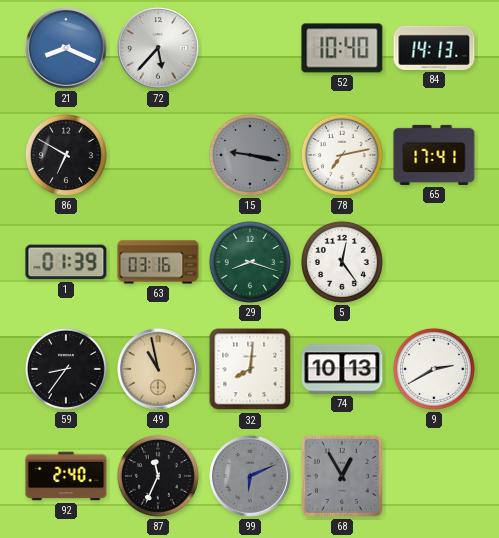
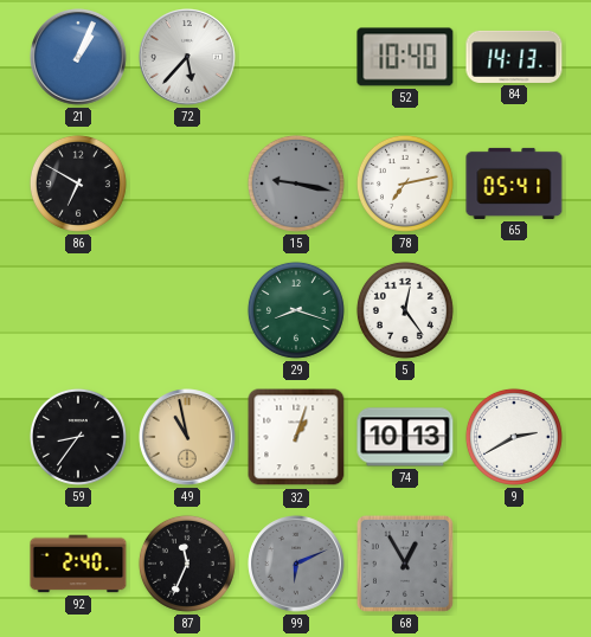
21: 8:19 -> 1:04 (78, 57)
65: 17:41 -> 05:41 (514, 184)
1: 01:39 -> none (66, 262)
63: 03:16 -> none (158, 262)
32: 8:01 -> 1:03 (296, 437)
